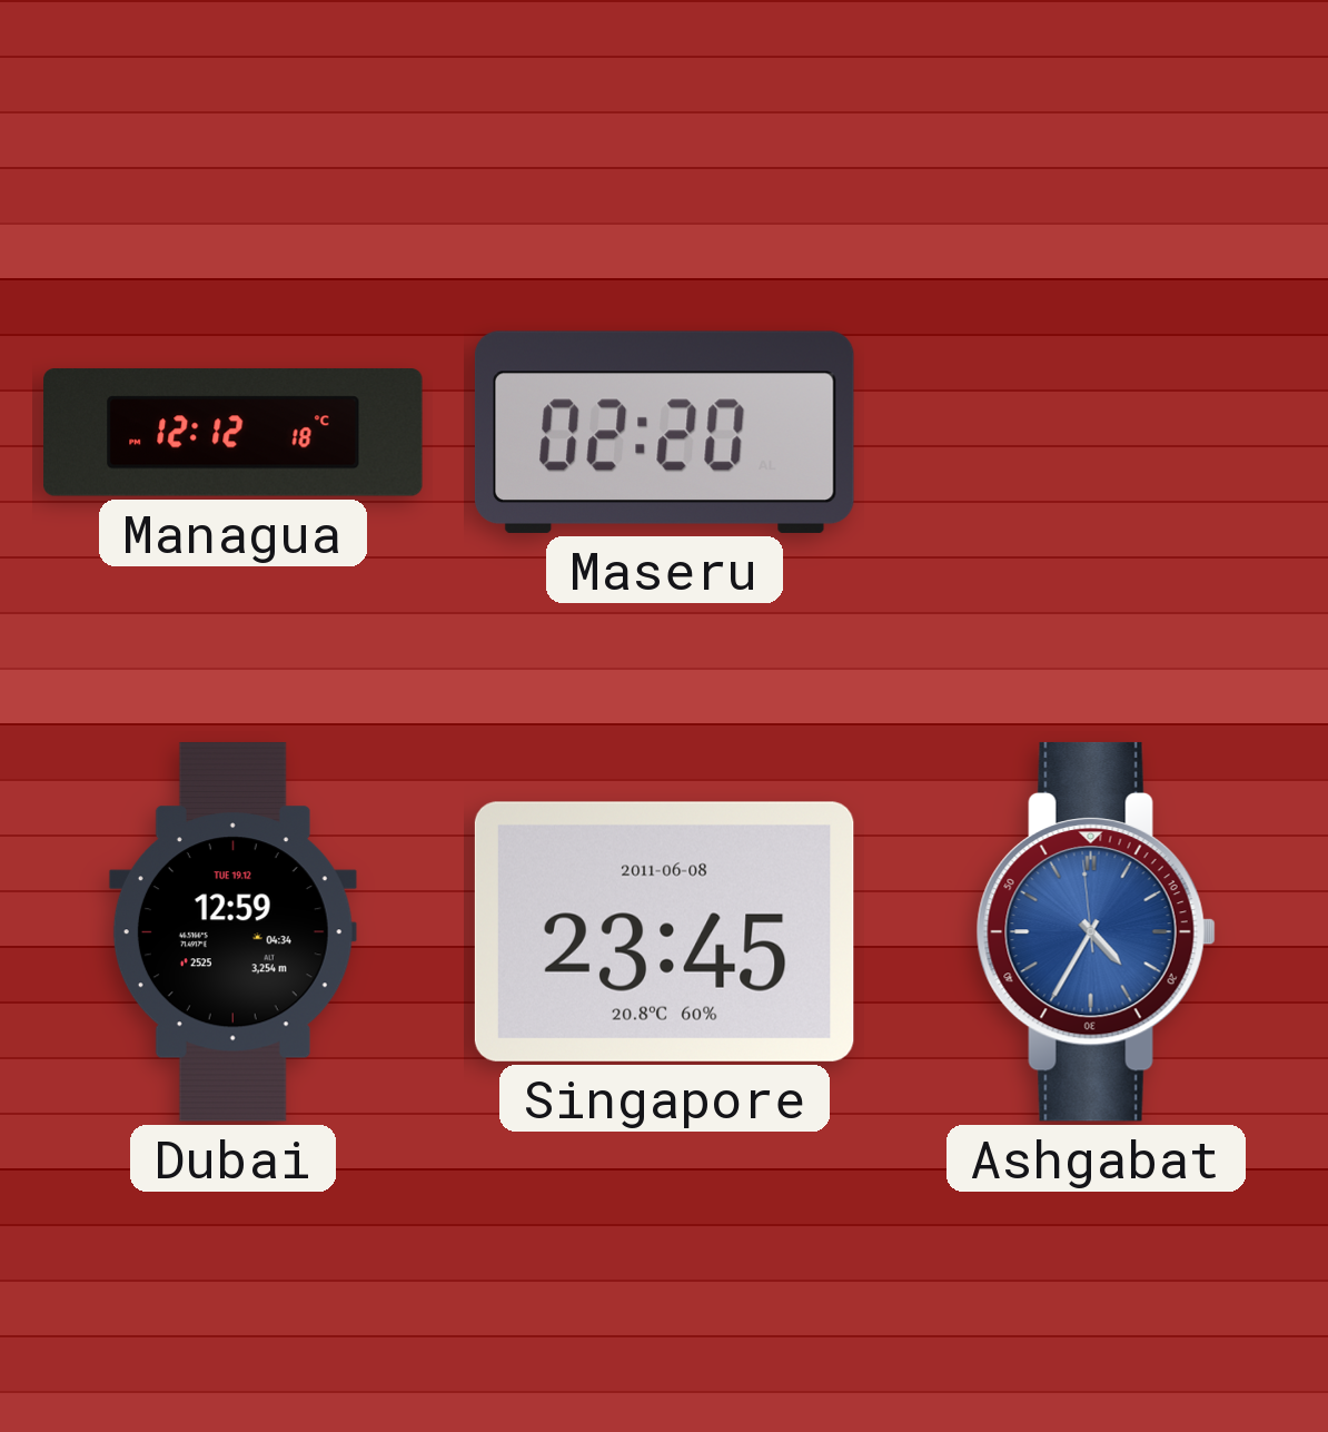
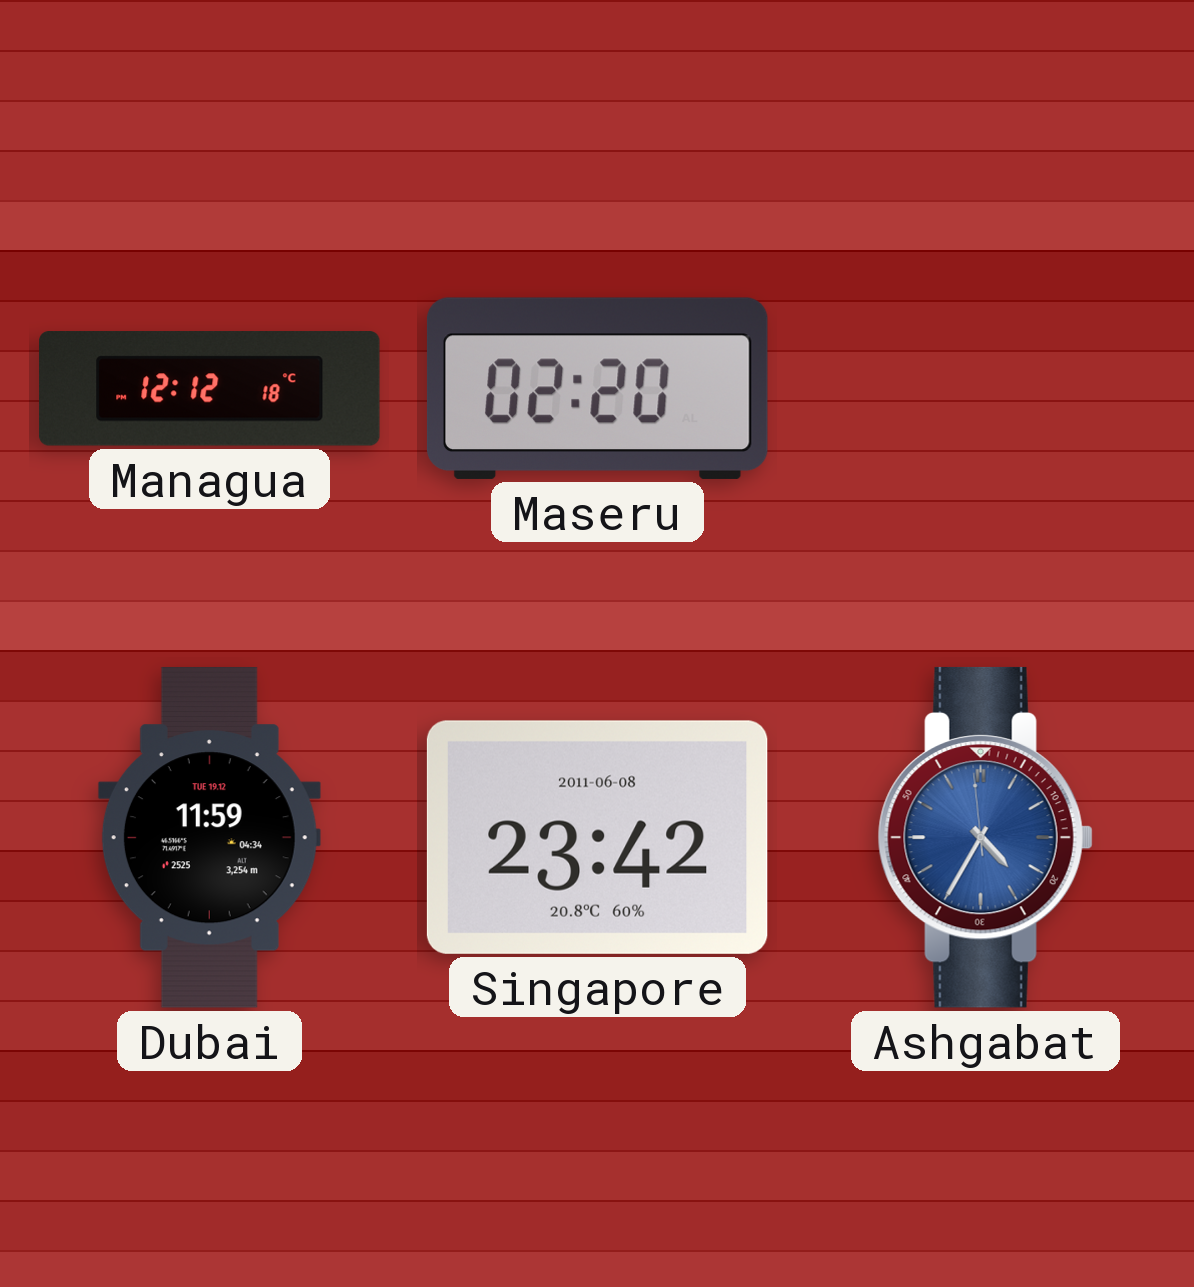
Dubai: 12:59 -> 11:59 (209, 837)
Singapore: 23:45 -> 23:42 (597, 837)
